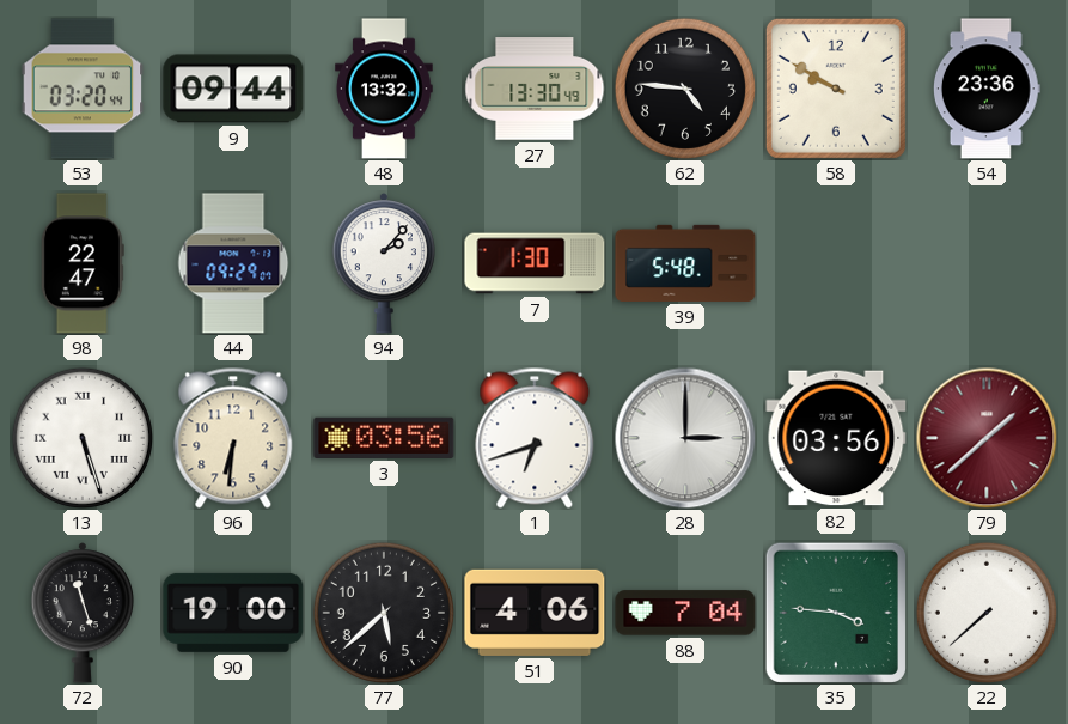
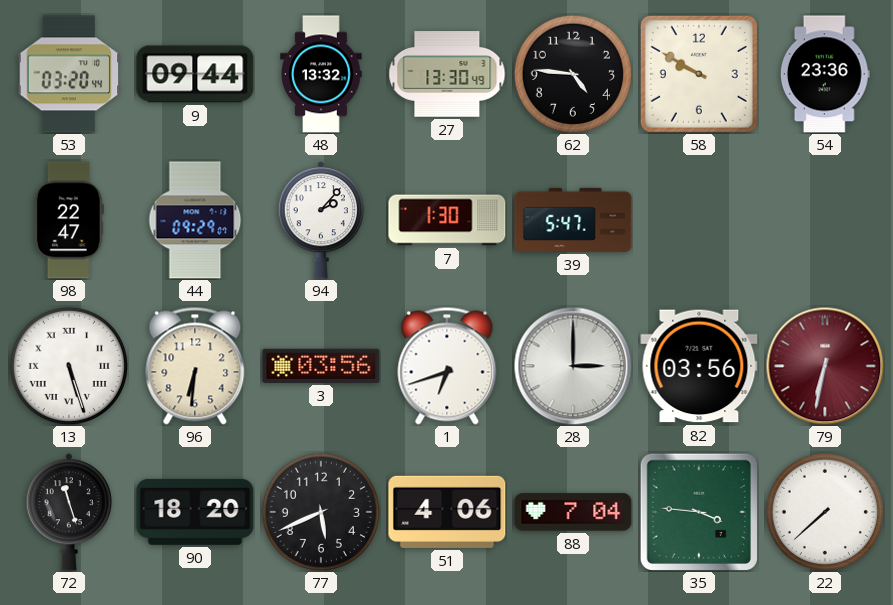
39: 5:48 -> 5:47 (573, 220)
79: 1:38 -> 6:32 (825, 366)
90: 19:00 -> 18:20 (195, 512)
77: 5:38 -> 5:41 (321, 512)
